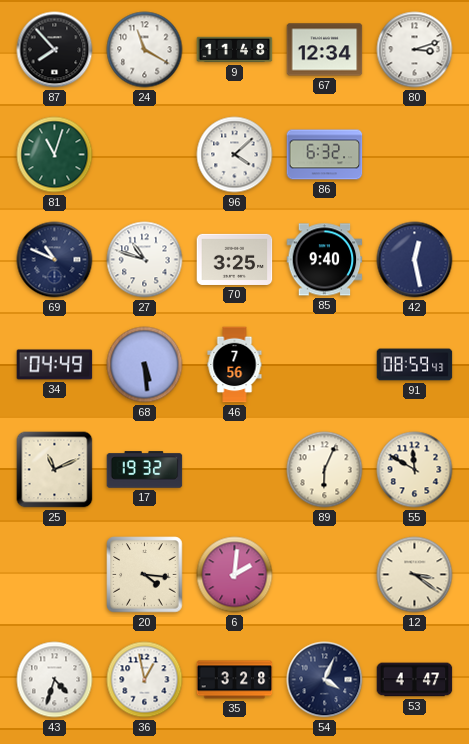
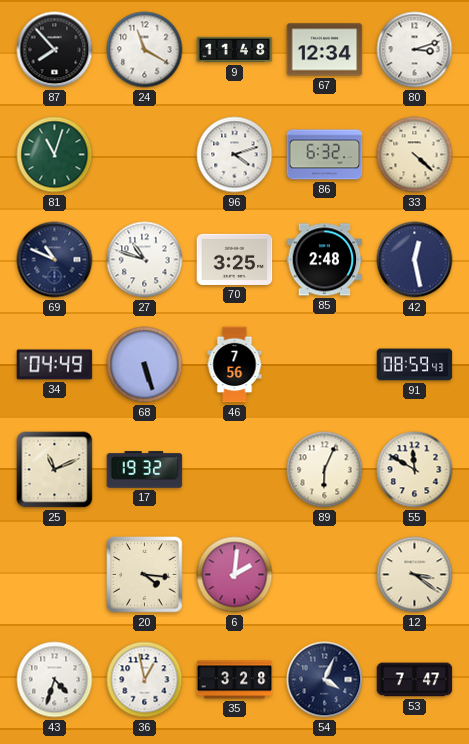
96: 4:08 -> 4:12 (235, 155)
33: none -> 4:22 (415, 155)
85: 9:40 -> 2:48 (325, 260)
68: 5:29 -> 5:27 (145, 365)
53: 4:47 -> 7:47 (415, 680)
